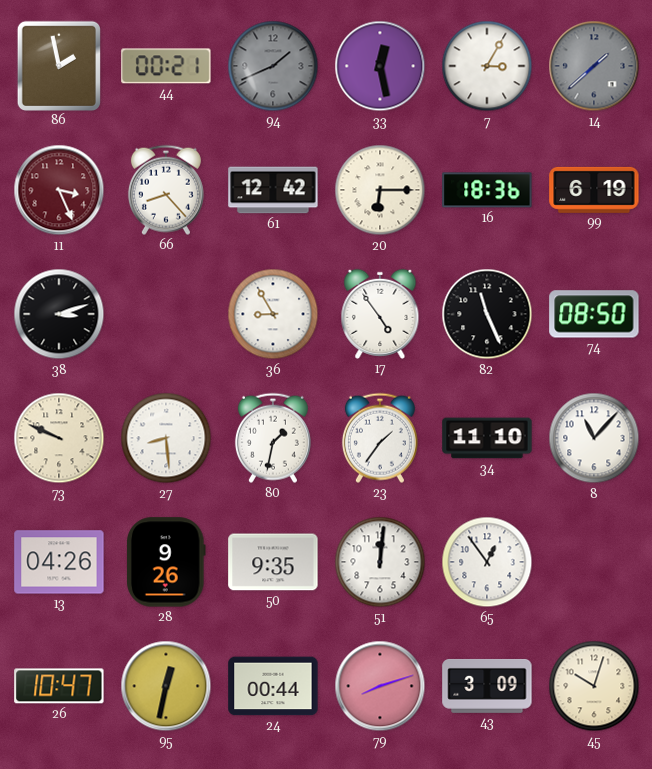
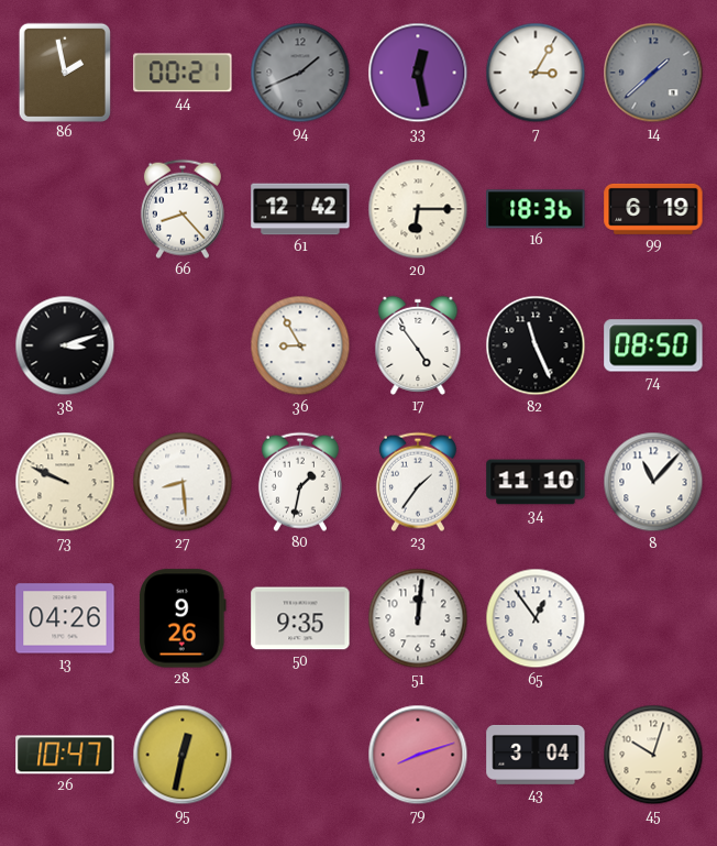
11: 3:26 -> none (59, 190)
24: 00:44 -> none (273, 686)
43: 3:09 -> 3:04 (536, 755)
